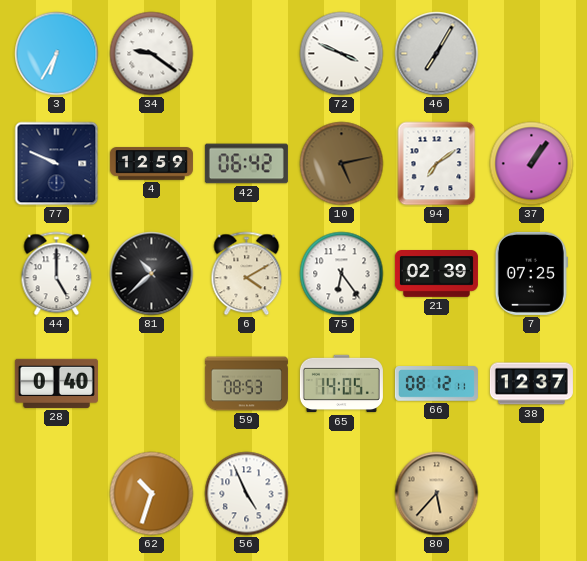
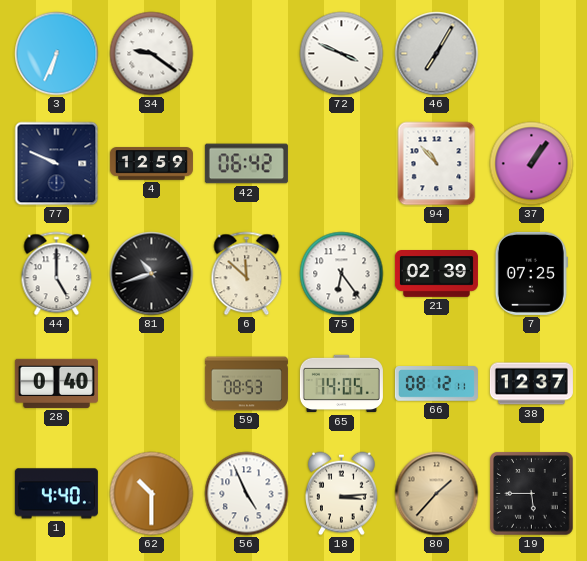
3: 6:35 -> 6:34 (57, 54)
10: 5:13 -> none (342, 164)
94: 7:09 -> 10:53 (437, 164)
81: 10:38 -> 10:42 (152, 274)
6: 4:10 -> 11:52 (247, 274)
1: none -> 4:40 (56, 494)
62: 10:33 -> 10:30 (152, 494)
18: none -> 3:14 (342, 494)
80: 5:37 -> 1:37 (437, 494)
19: none -> 5:45 (532, 494)
